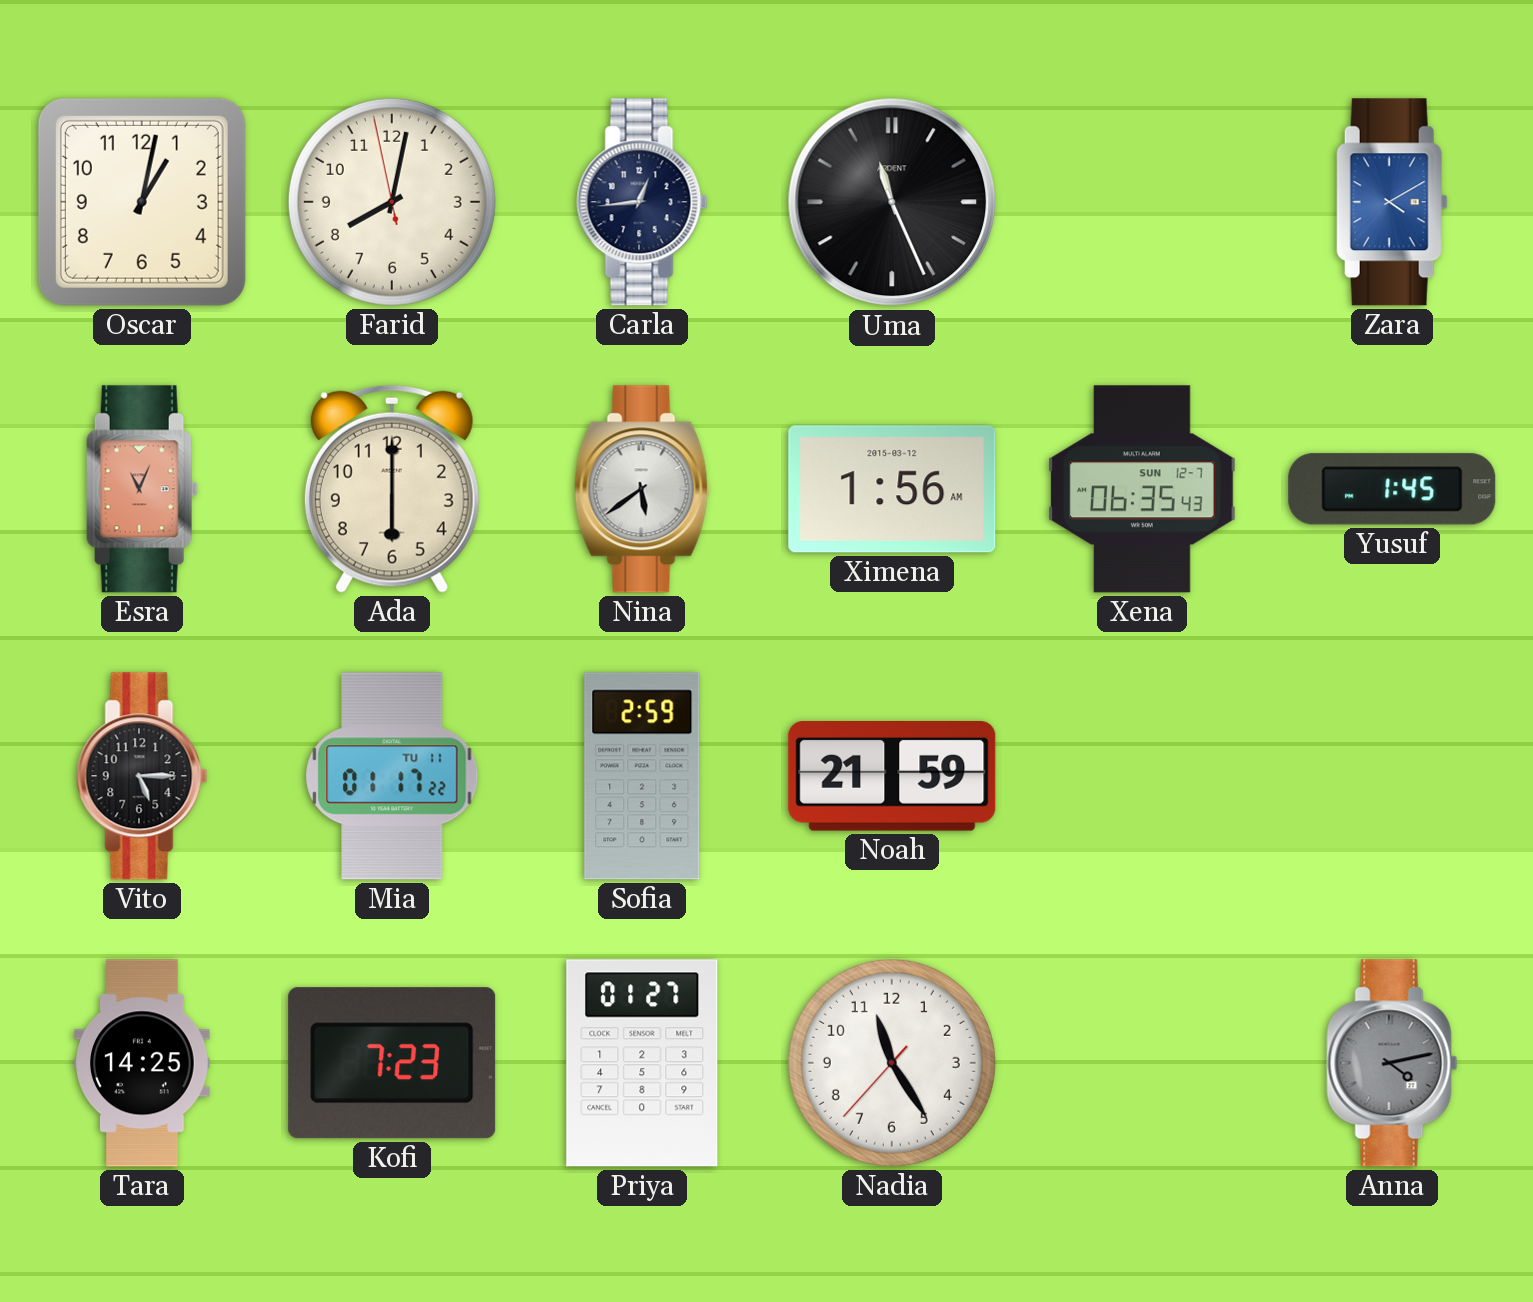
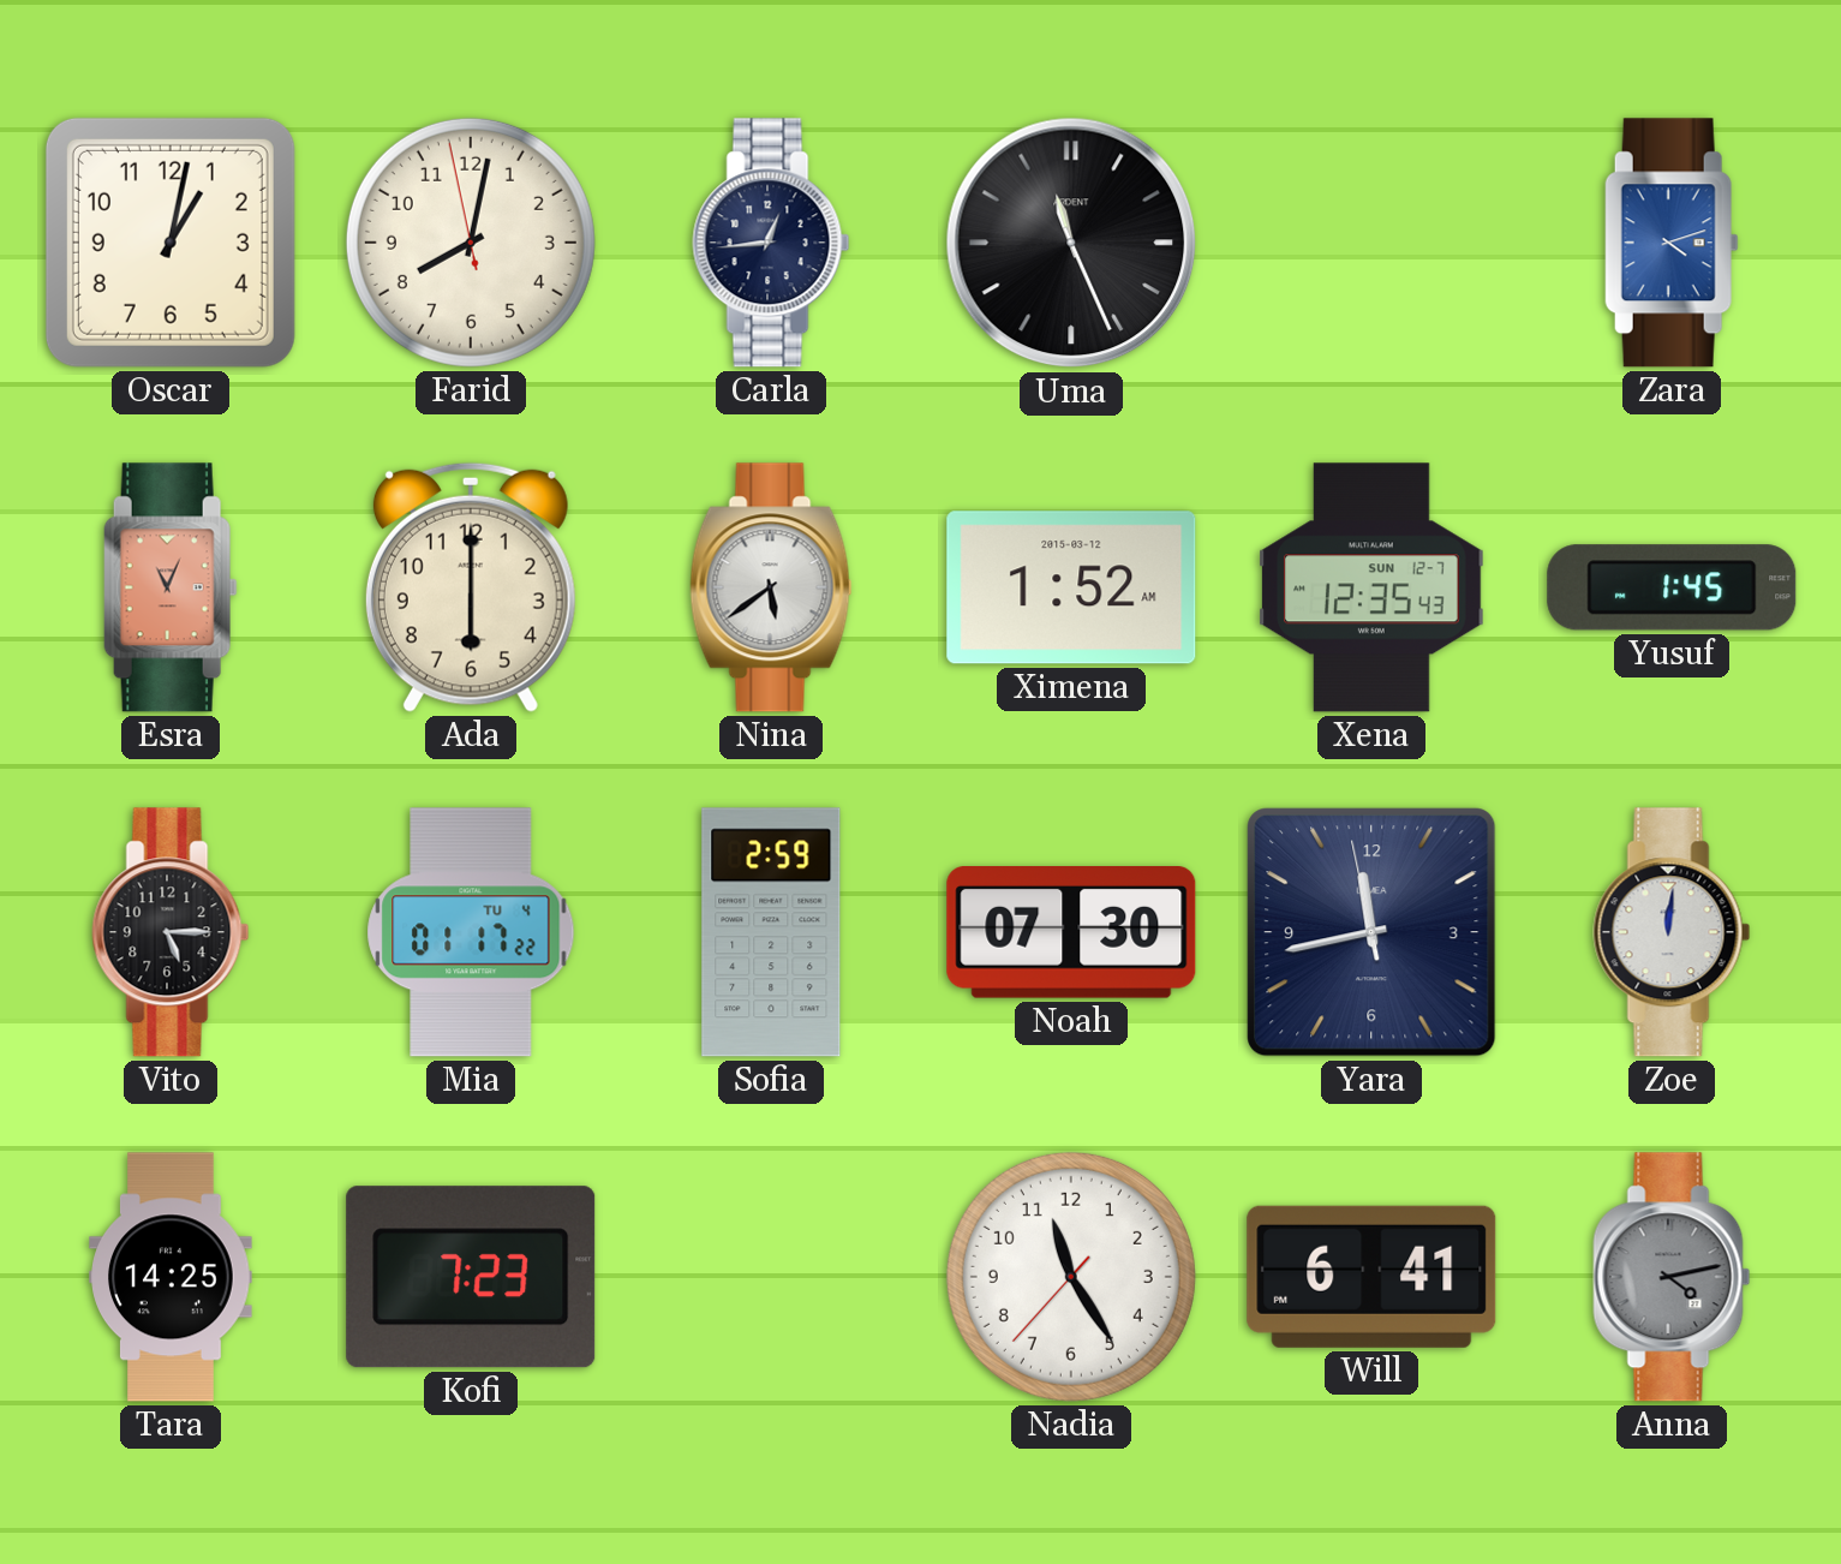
Zara: 4:10 -> 4:12 (1672, 243)
Ximena: 1:56 -> 1:52 (1071, 587)
Xena: 06:35 -> 12:35 (1371, 587)
Mia date: TU 11 -> TU 4 (471, 932)
Noah: 21:59 -> 07:30 (1071, 933)
Yara: none -> 11:42 (1371, 932)
Zoe: none -> 12:01 (1672, 932)
Priya: 01:27 -> none (642, 1063)
Will: none -> 6:41 (1371, 1277)
